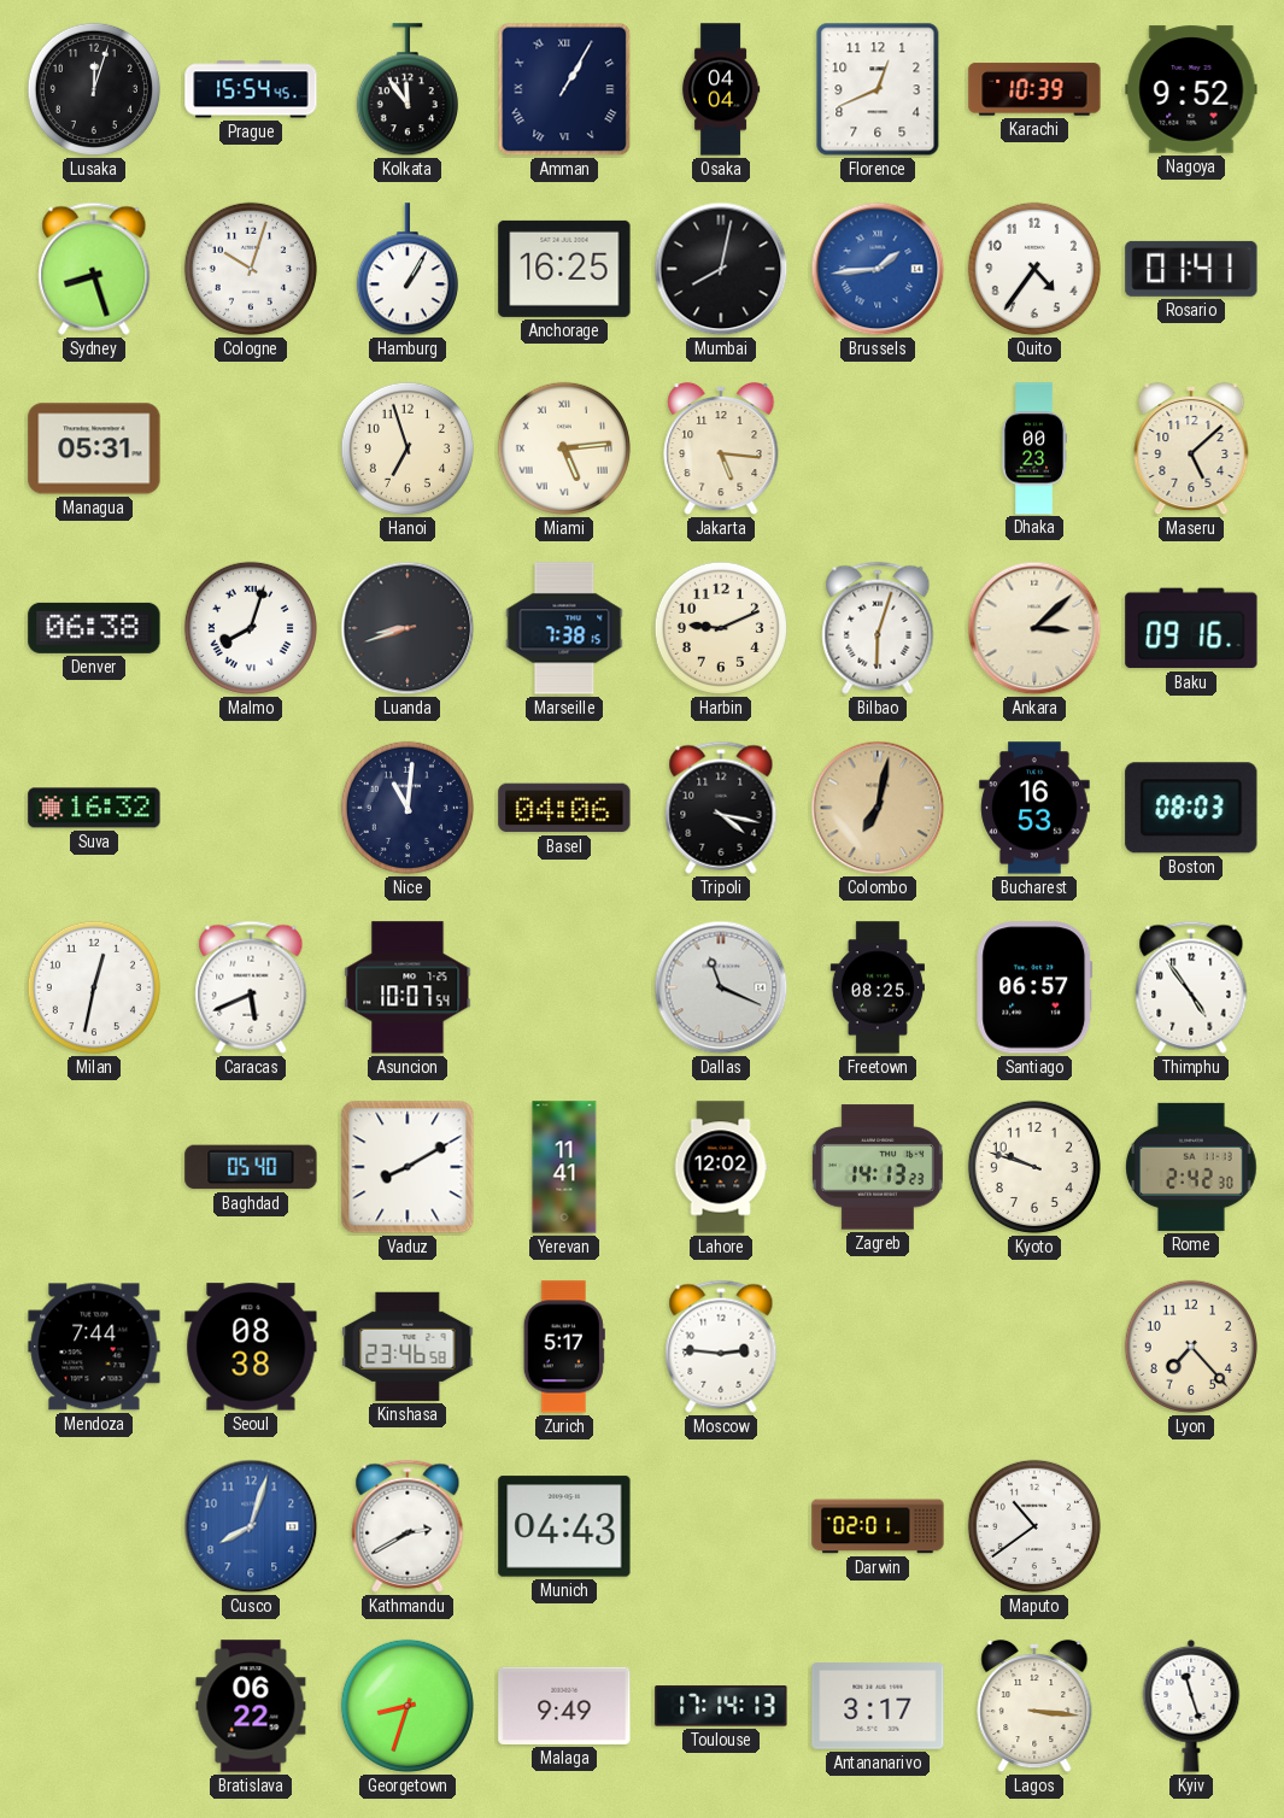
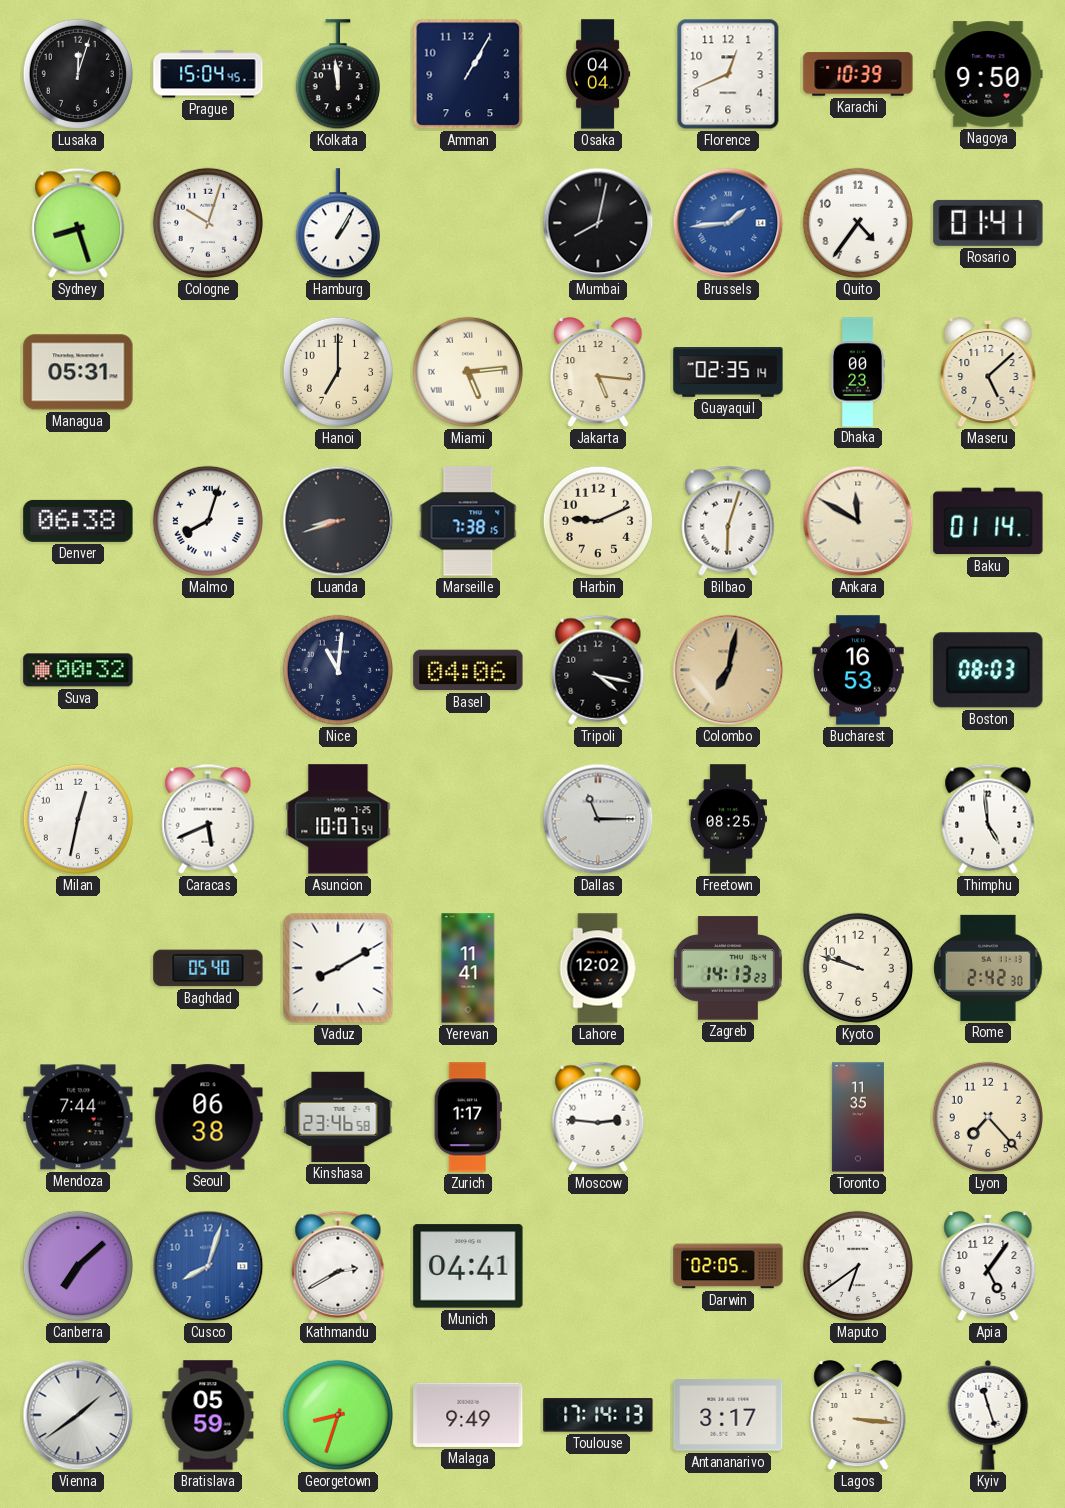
Prague: 15:54 -> 15:04 (208, 74)
Kolkata: 11:54 -> 11:59 (338, 75)
Amman numerals: Roman -> Arabic (468, 74)
Nagoya: 9:52 -> 9:50 (988, 74)
Anchorage: 16:25 -> none (564, 269)
Hanoi: 6:57 -> 7:00 (338, 372)
Guayaquil: none -> 02:35 (728, 372)
Ankara: 3:08 -> 11:50 (858, 521)
Baku: 09:16 -> 01:14 (988, 521)
Suva: 16:32 -> 00:32 (78, 670)
Dallas: 11:19 -> 11:15 (598, 819)
Santiago: 06:57 -> none (1034, 987)
Thimphu: 4:54 -> 4:59 (988, 819)
Seoul: 08:38 -> 06:38 (208, 1117)
Zurich: 5:17 -> 1:17 (468, 1117)
Toronto: none -> 11:35 (858, 1117)
Canberra: none -> 7:08 (78, 1266)
Munich: 04:43 -> 04:41 (468, 1266)
Darwin: 02:01 -> 02:05 (728, 1266)
Maputo: 10:39 -> 6:39 (858, 1266)
Apia: none -> 5:06 (988, 1266)
Vienna: none -> 1:39 (78, 1415)
Bratislava: 06:22 -> 05:59 (208, 1415)
